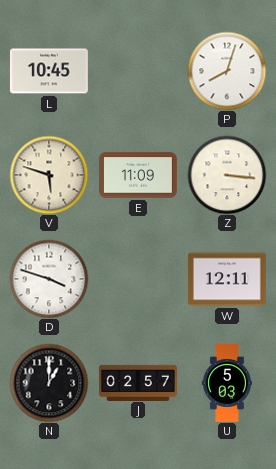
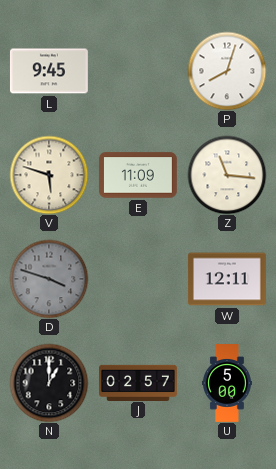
L: 10:45 -> 9:45 (49, 71)
Z: 3:16 -> 11:16 (227, 175)
D dial: white -> grey (49, 279)
U: 5:03 -> 5:00 (228, 384)
